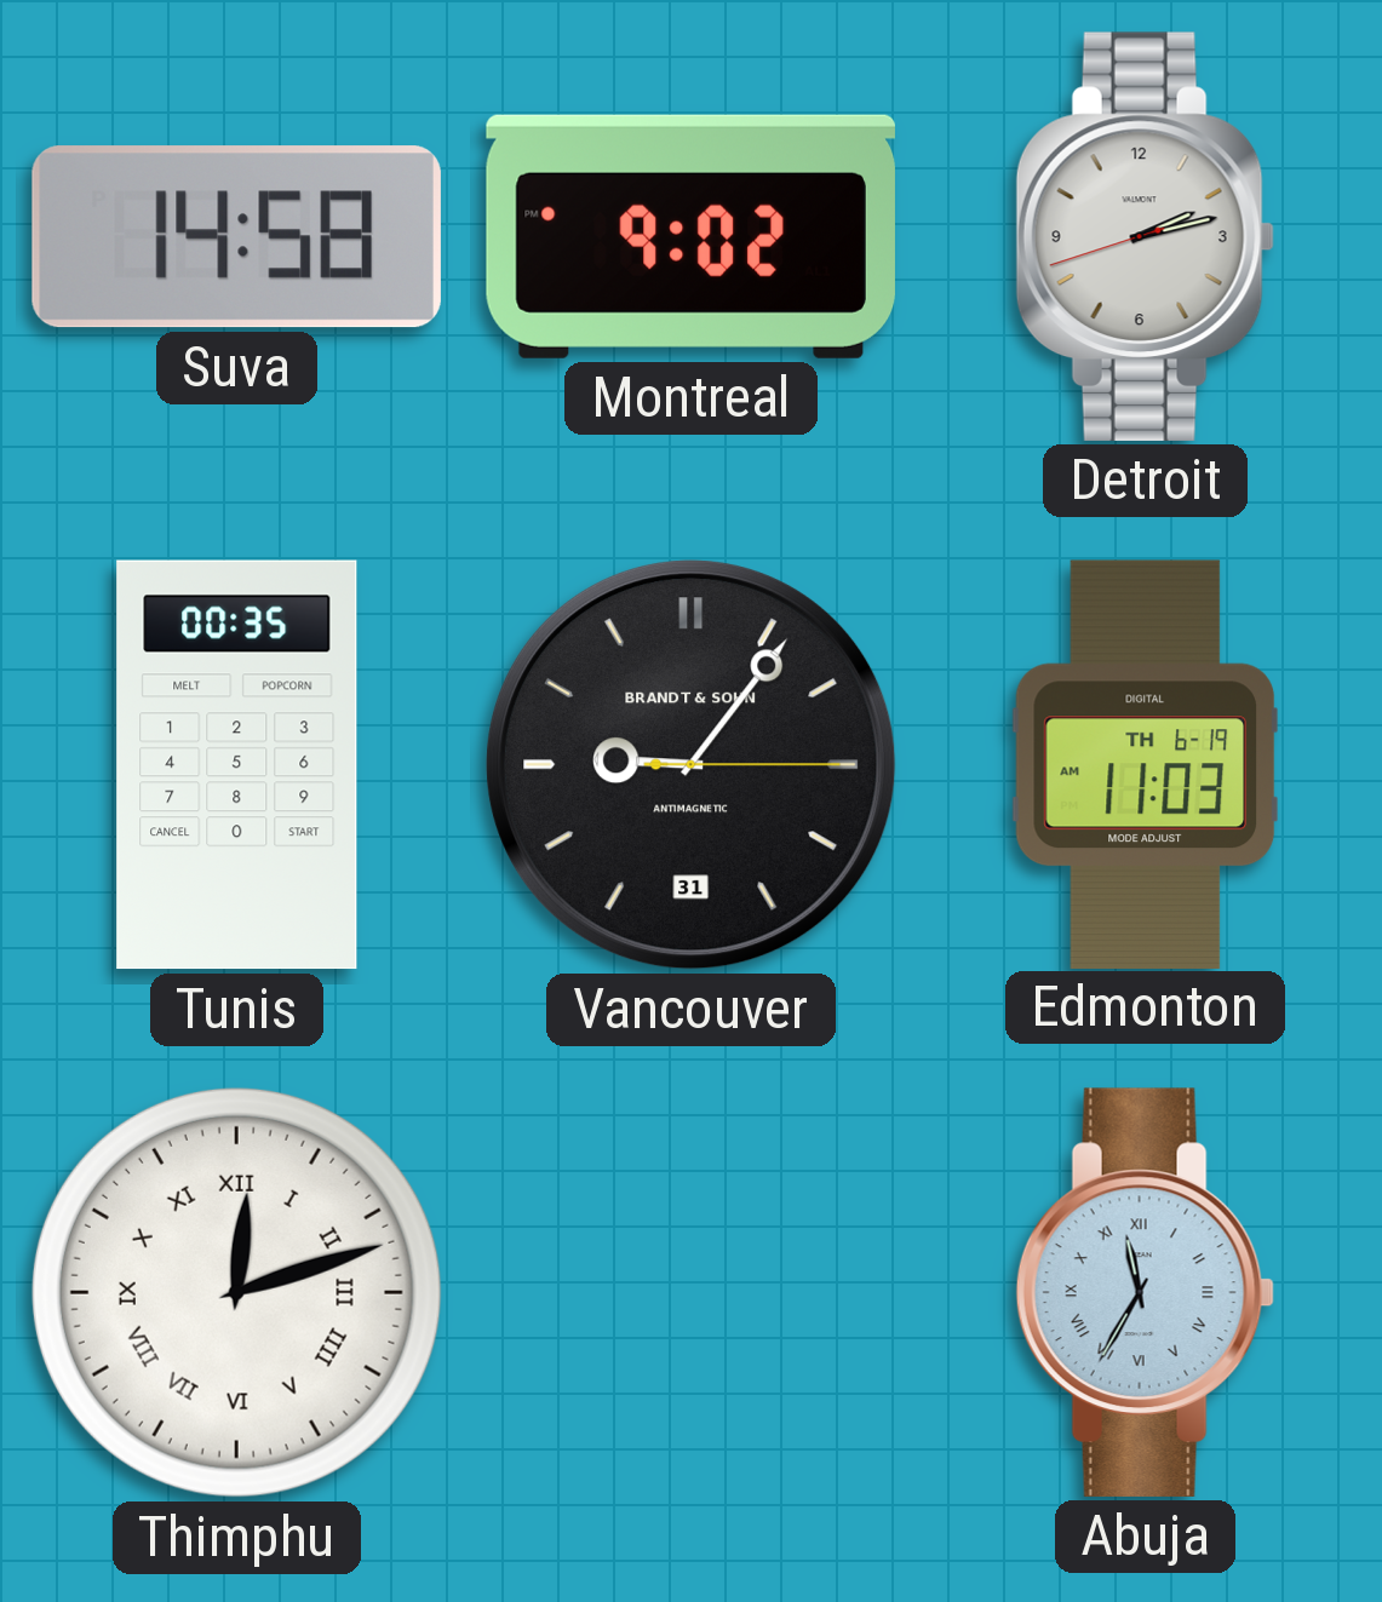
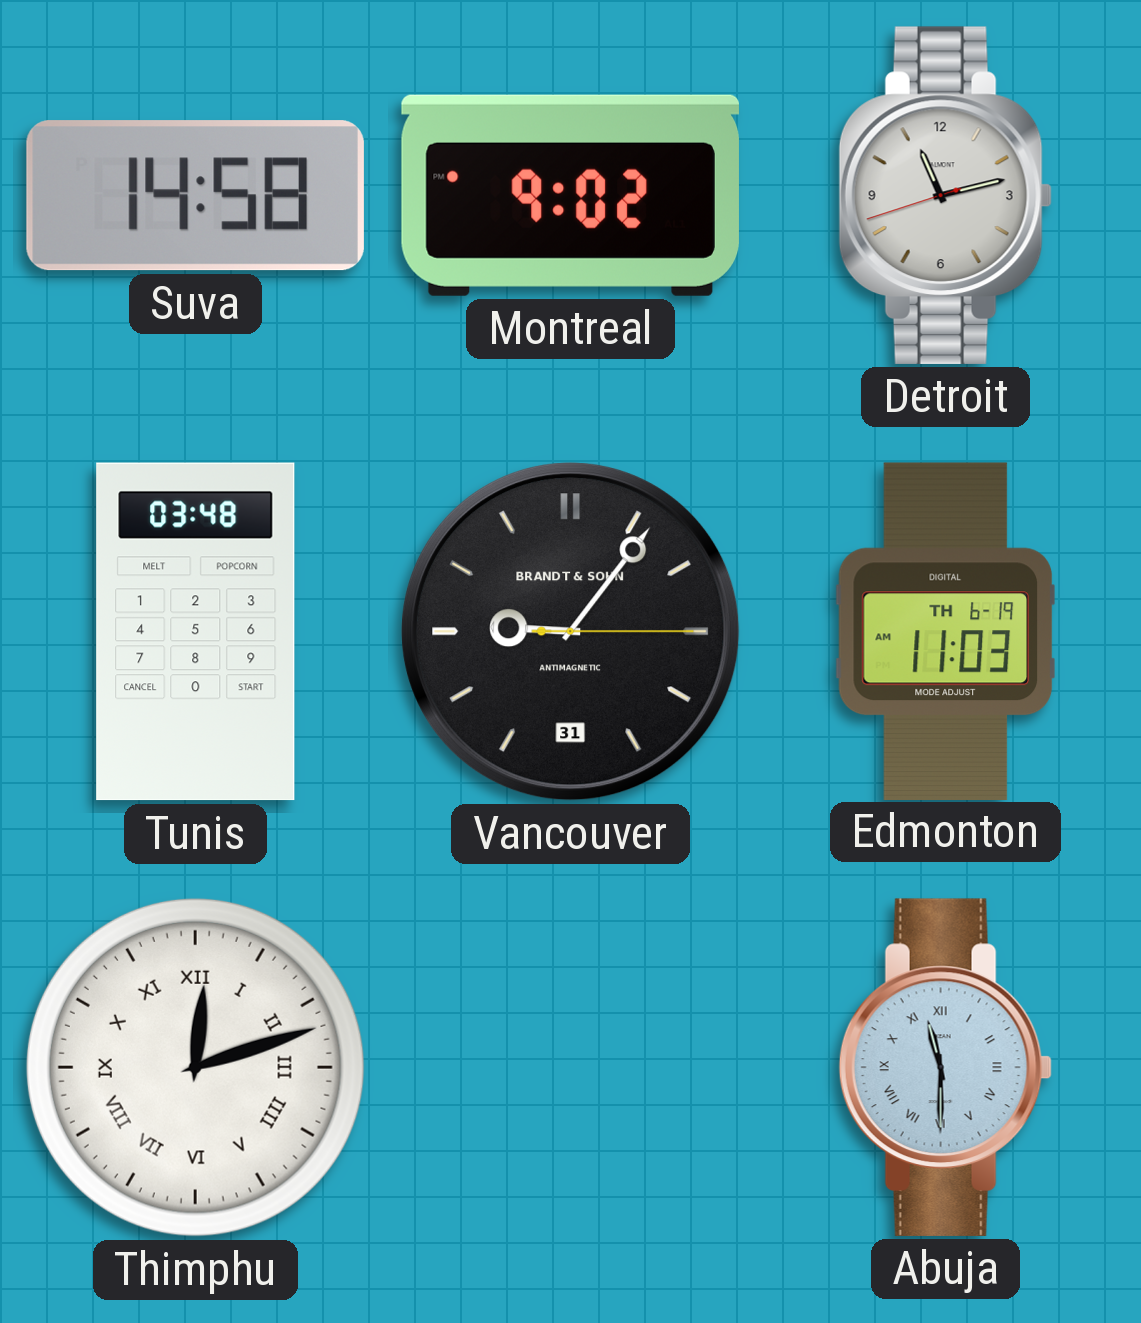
Detroit: 2:12 -> 11:12 (945, 195)
Tunis: 00:35 -> 03:48 (196, 632)
Abuja: 11:35 -> 11:30 (945, 1067)
